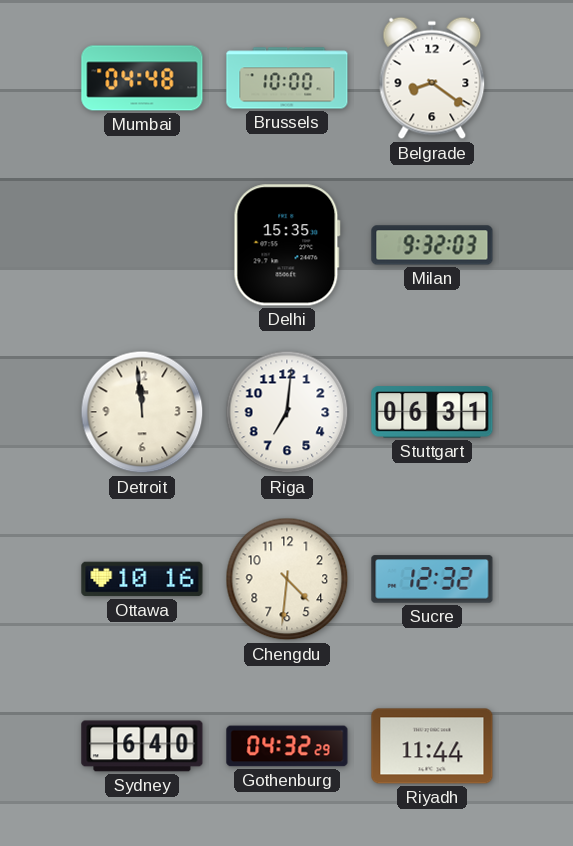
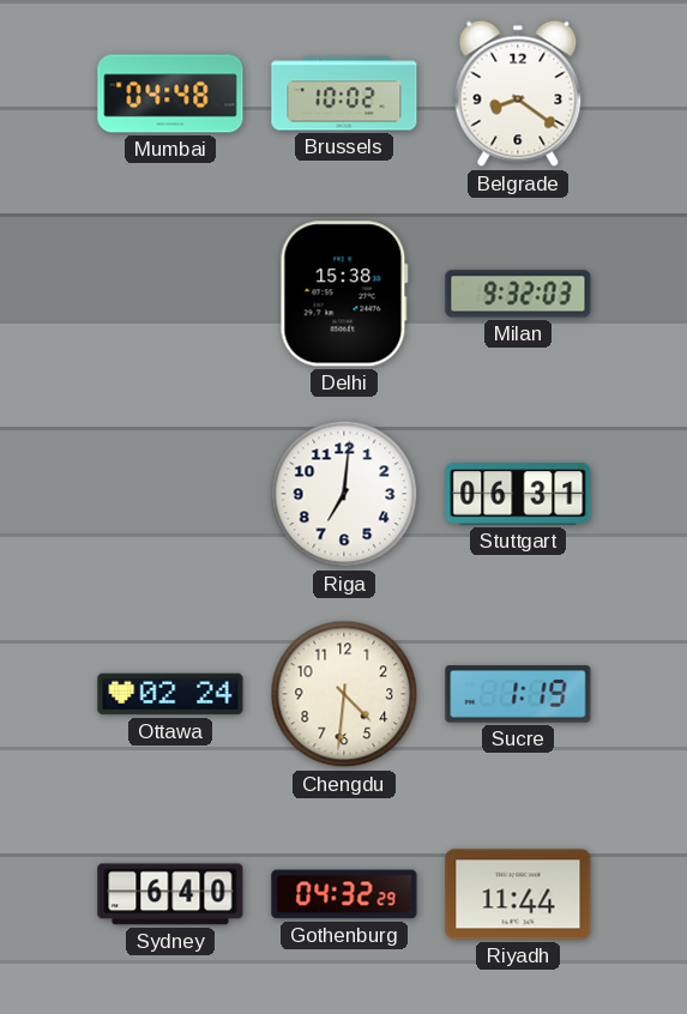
Brussels: 10:00 -> 10:02 (344, 93)
Delhi: 15:35 -> 15:38 (344, 294)
Detroit: 11:59 -> none (142, 412)
Ottawa: 10:16 -> 02:24 (170, 694)
Sucre: 12:32 -> 1:19 (518, 694)
